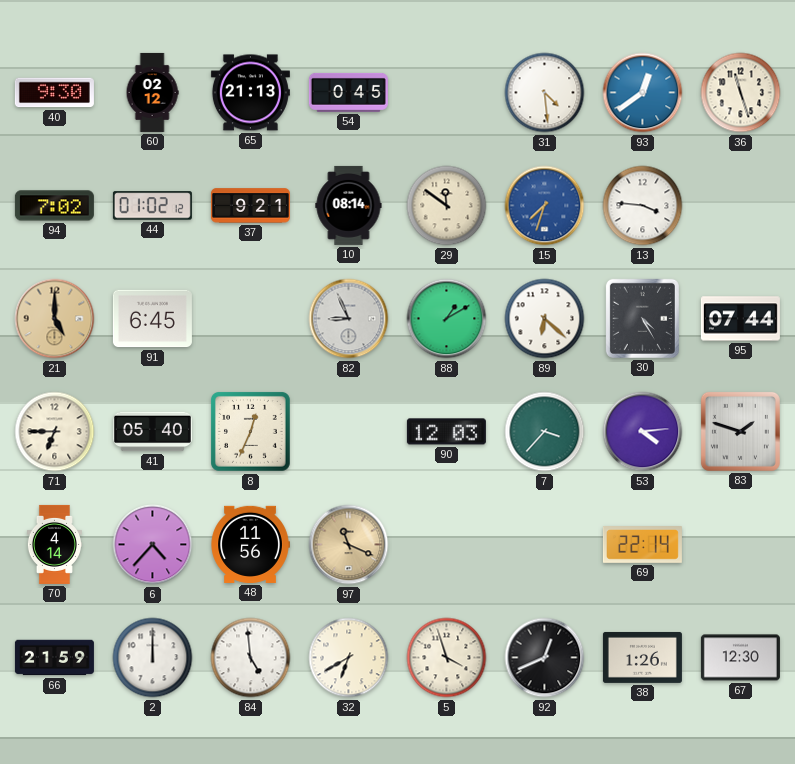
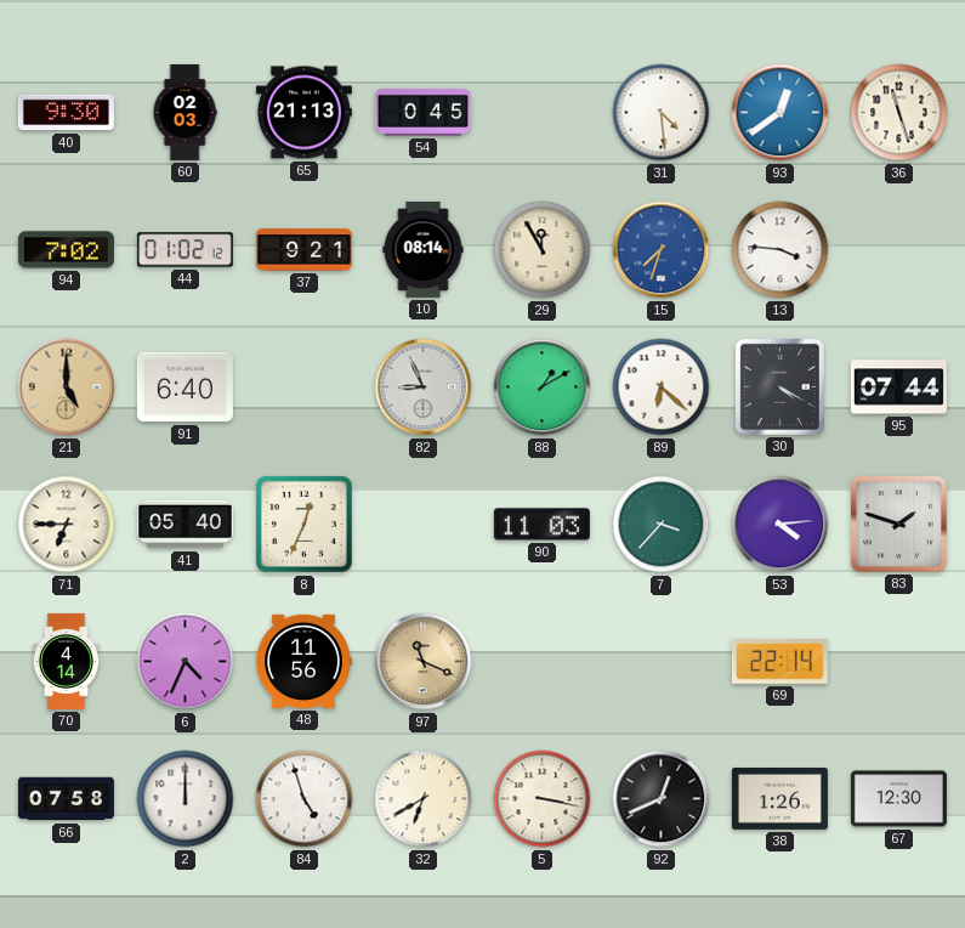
60: 02:12 -> 02:03 (185, 112)
29: 11:51 -> 11:55 (543, 250)
91: 6:45 -> 6:40 (185, 387)
30: 4:25 -> 4:20 (779, 386)
90: 12:03 -> 11:03 (541, 525)
6: 4:37 -> 4:34 (186, 662)
66: 21:59 -> 07:58 (66, 799)
84: 4:59 -> 4:57 (305, 799)
5: 3:57 -> 3:17 (543, 799)
